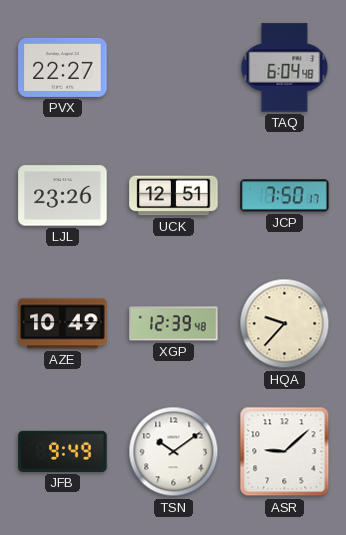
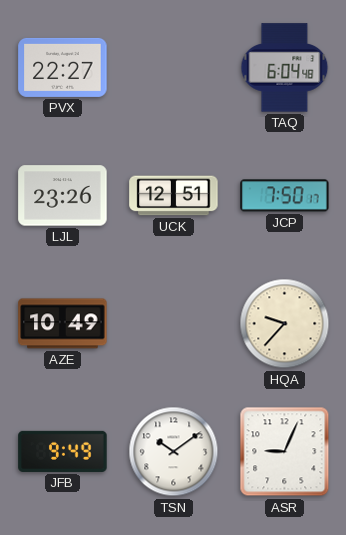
XGP: 12:39 -> none (174, 324)
ASR: 9:08 -> 9:04 (285, 452)
